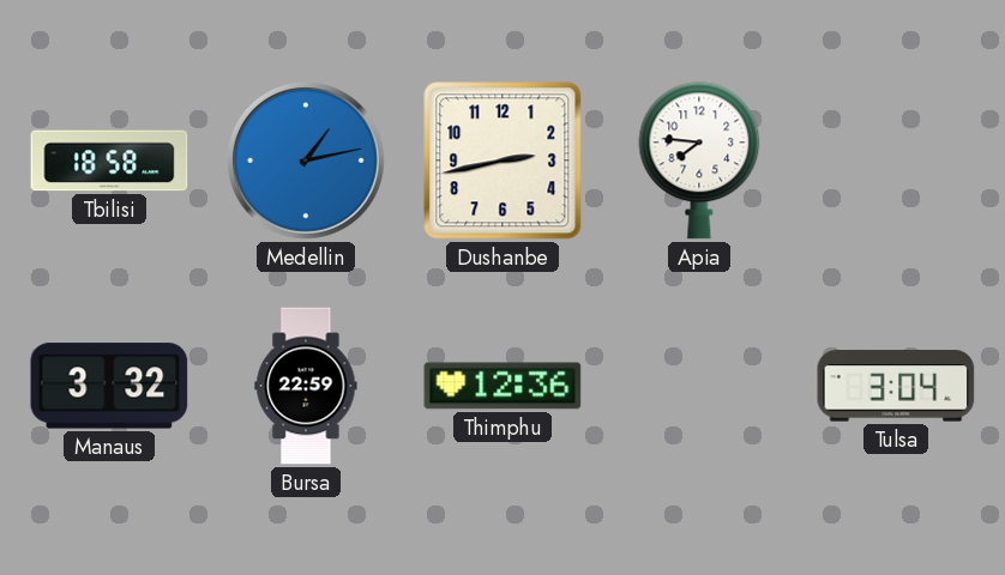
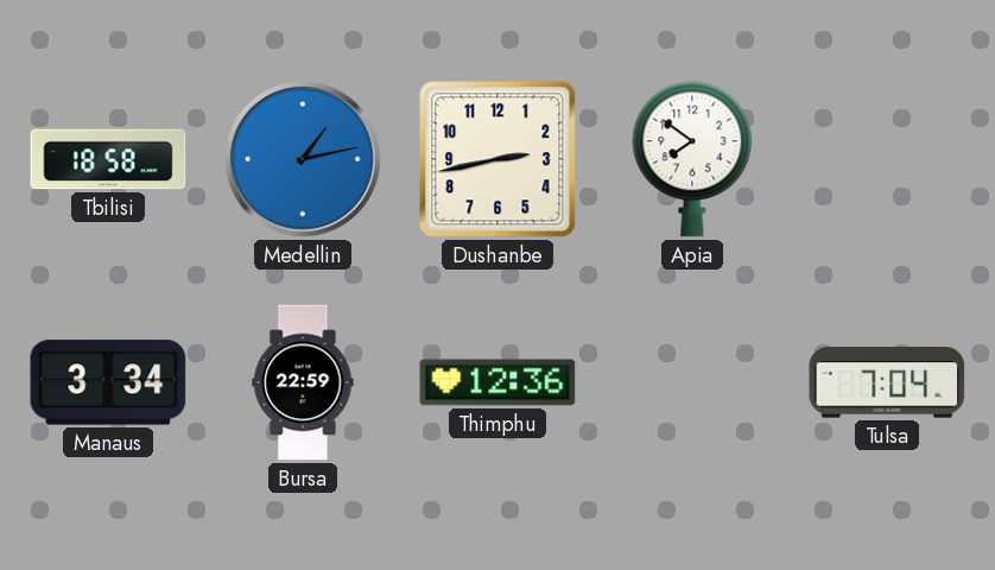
Apia: 7:46 -> 7:51 (692, 159)
Manaus: 3:32 -> 3:34 (108, 382)
Tulsa: 3:04 -> 7:04 (887, 382)
